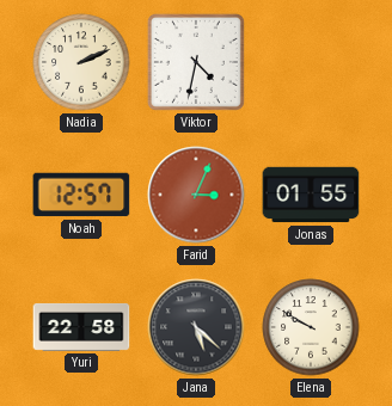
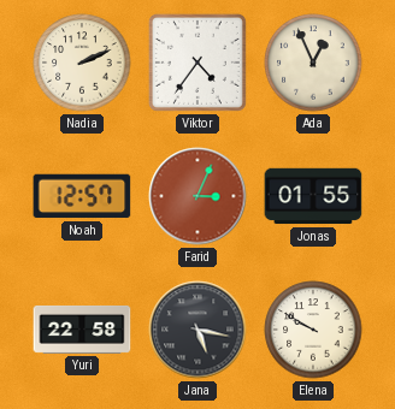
Viktor: 4:32 -> 4:36 (197, 63)
Ada: none -> 12:56 (313, 63)
Jana: 5:22 -> 5:17 (197, 330)
